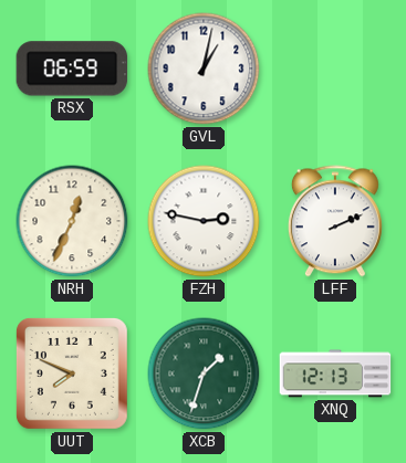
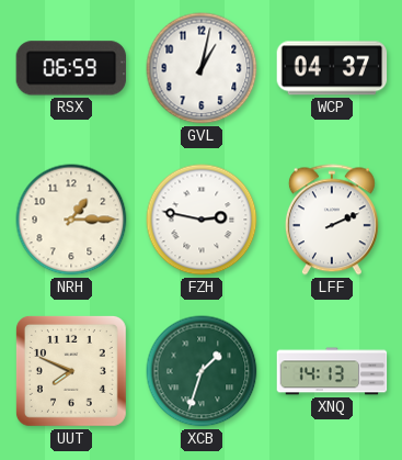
WCP: none -> 04:37 (332, 68)
NRH: 12:34 -> 1:15 (71, 220)
XNQ: 12:13 -> 14:13 (332, 371)
